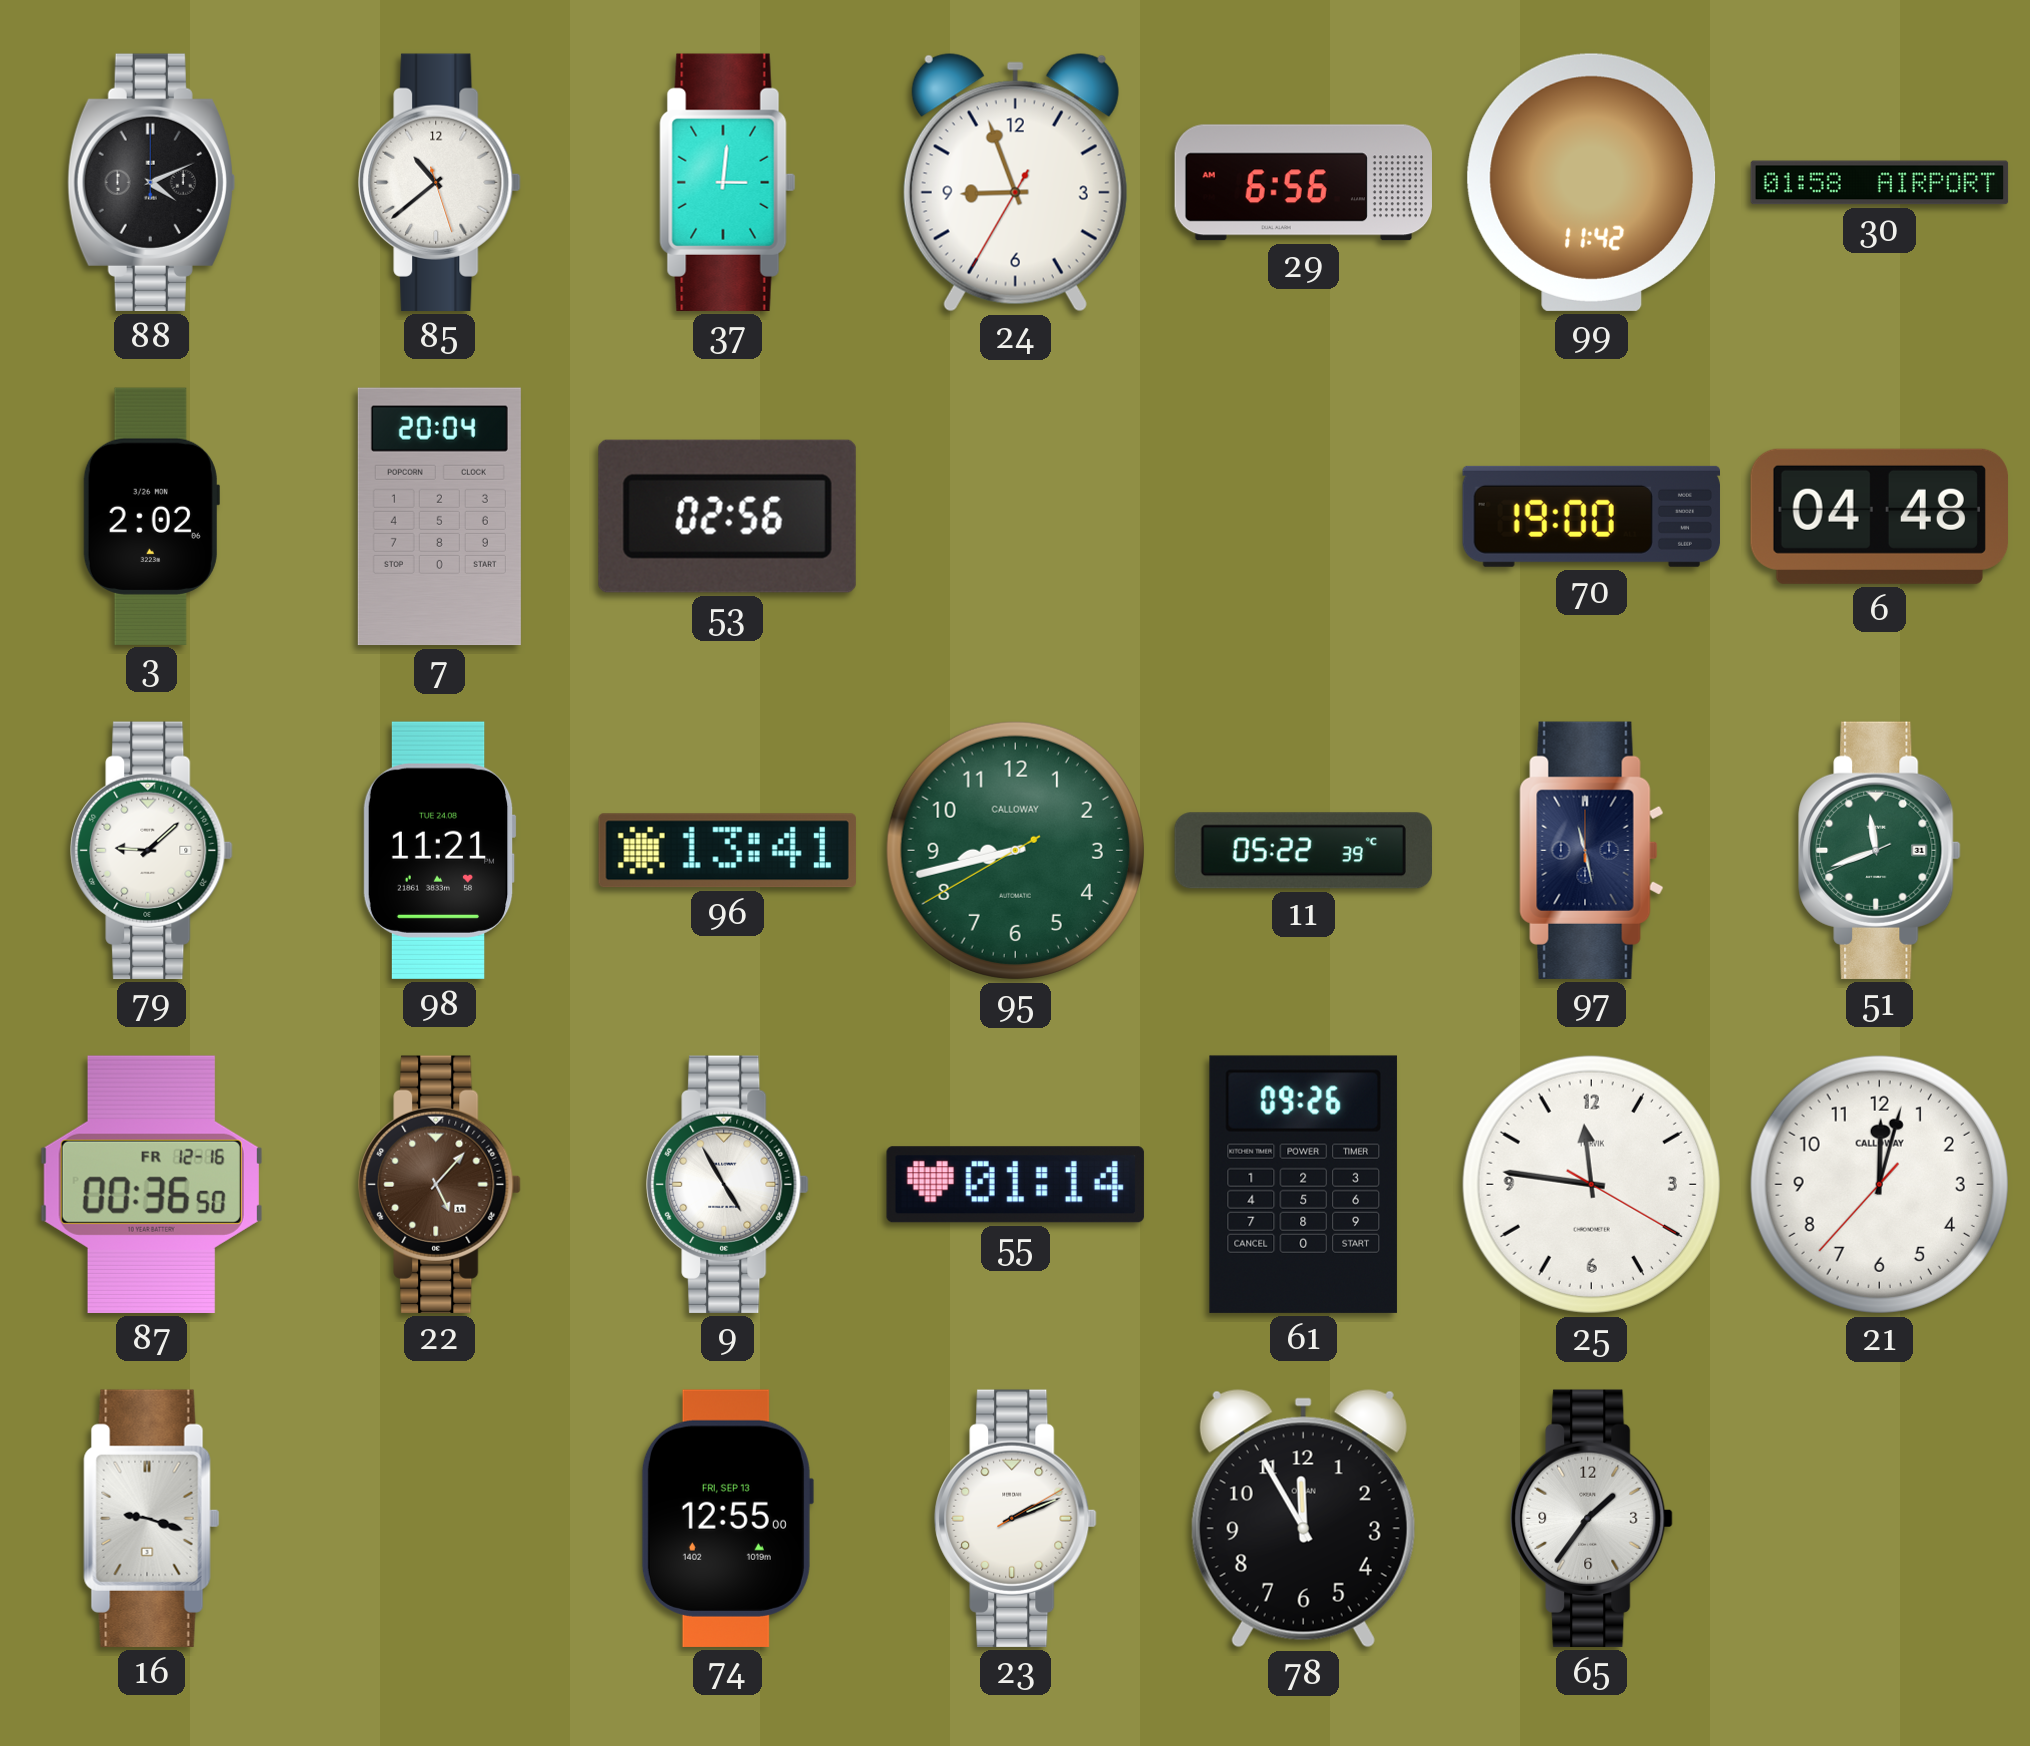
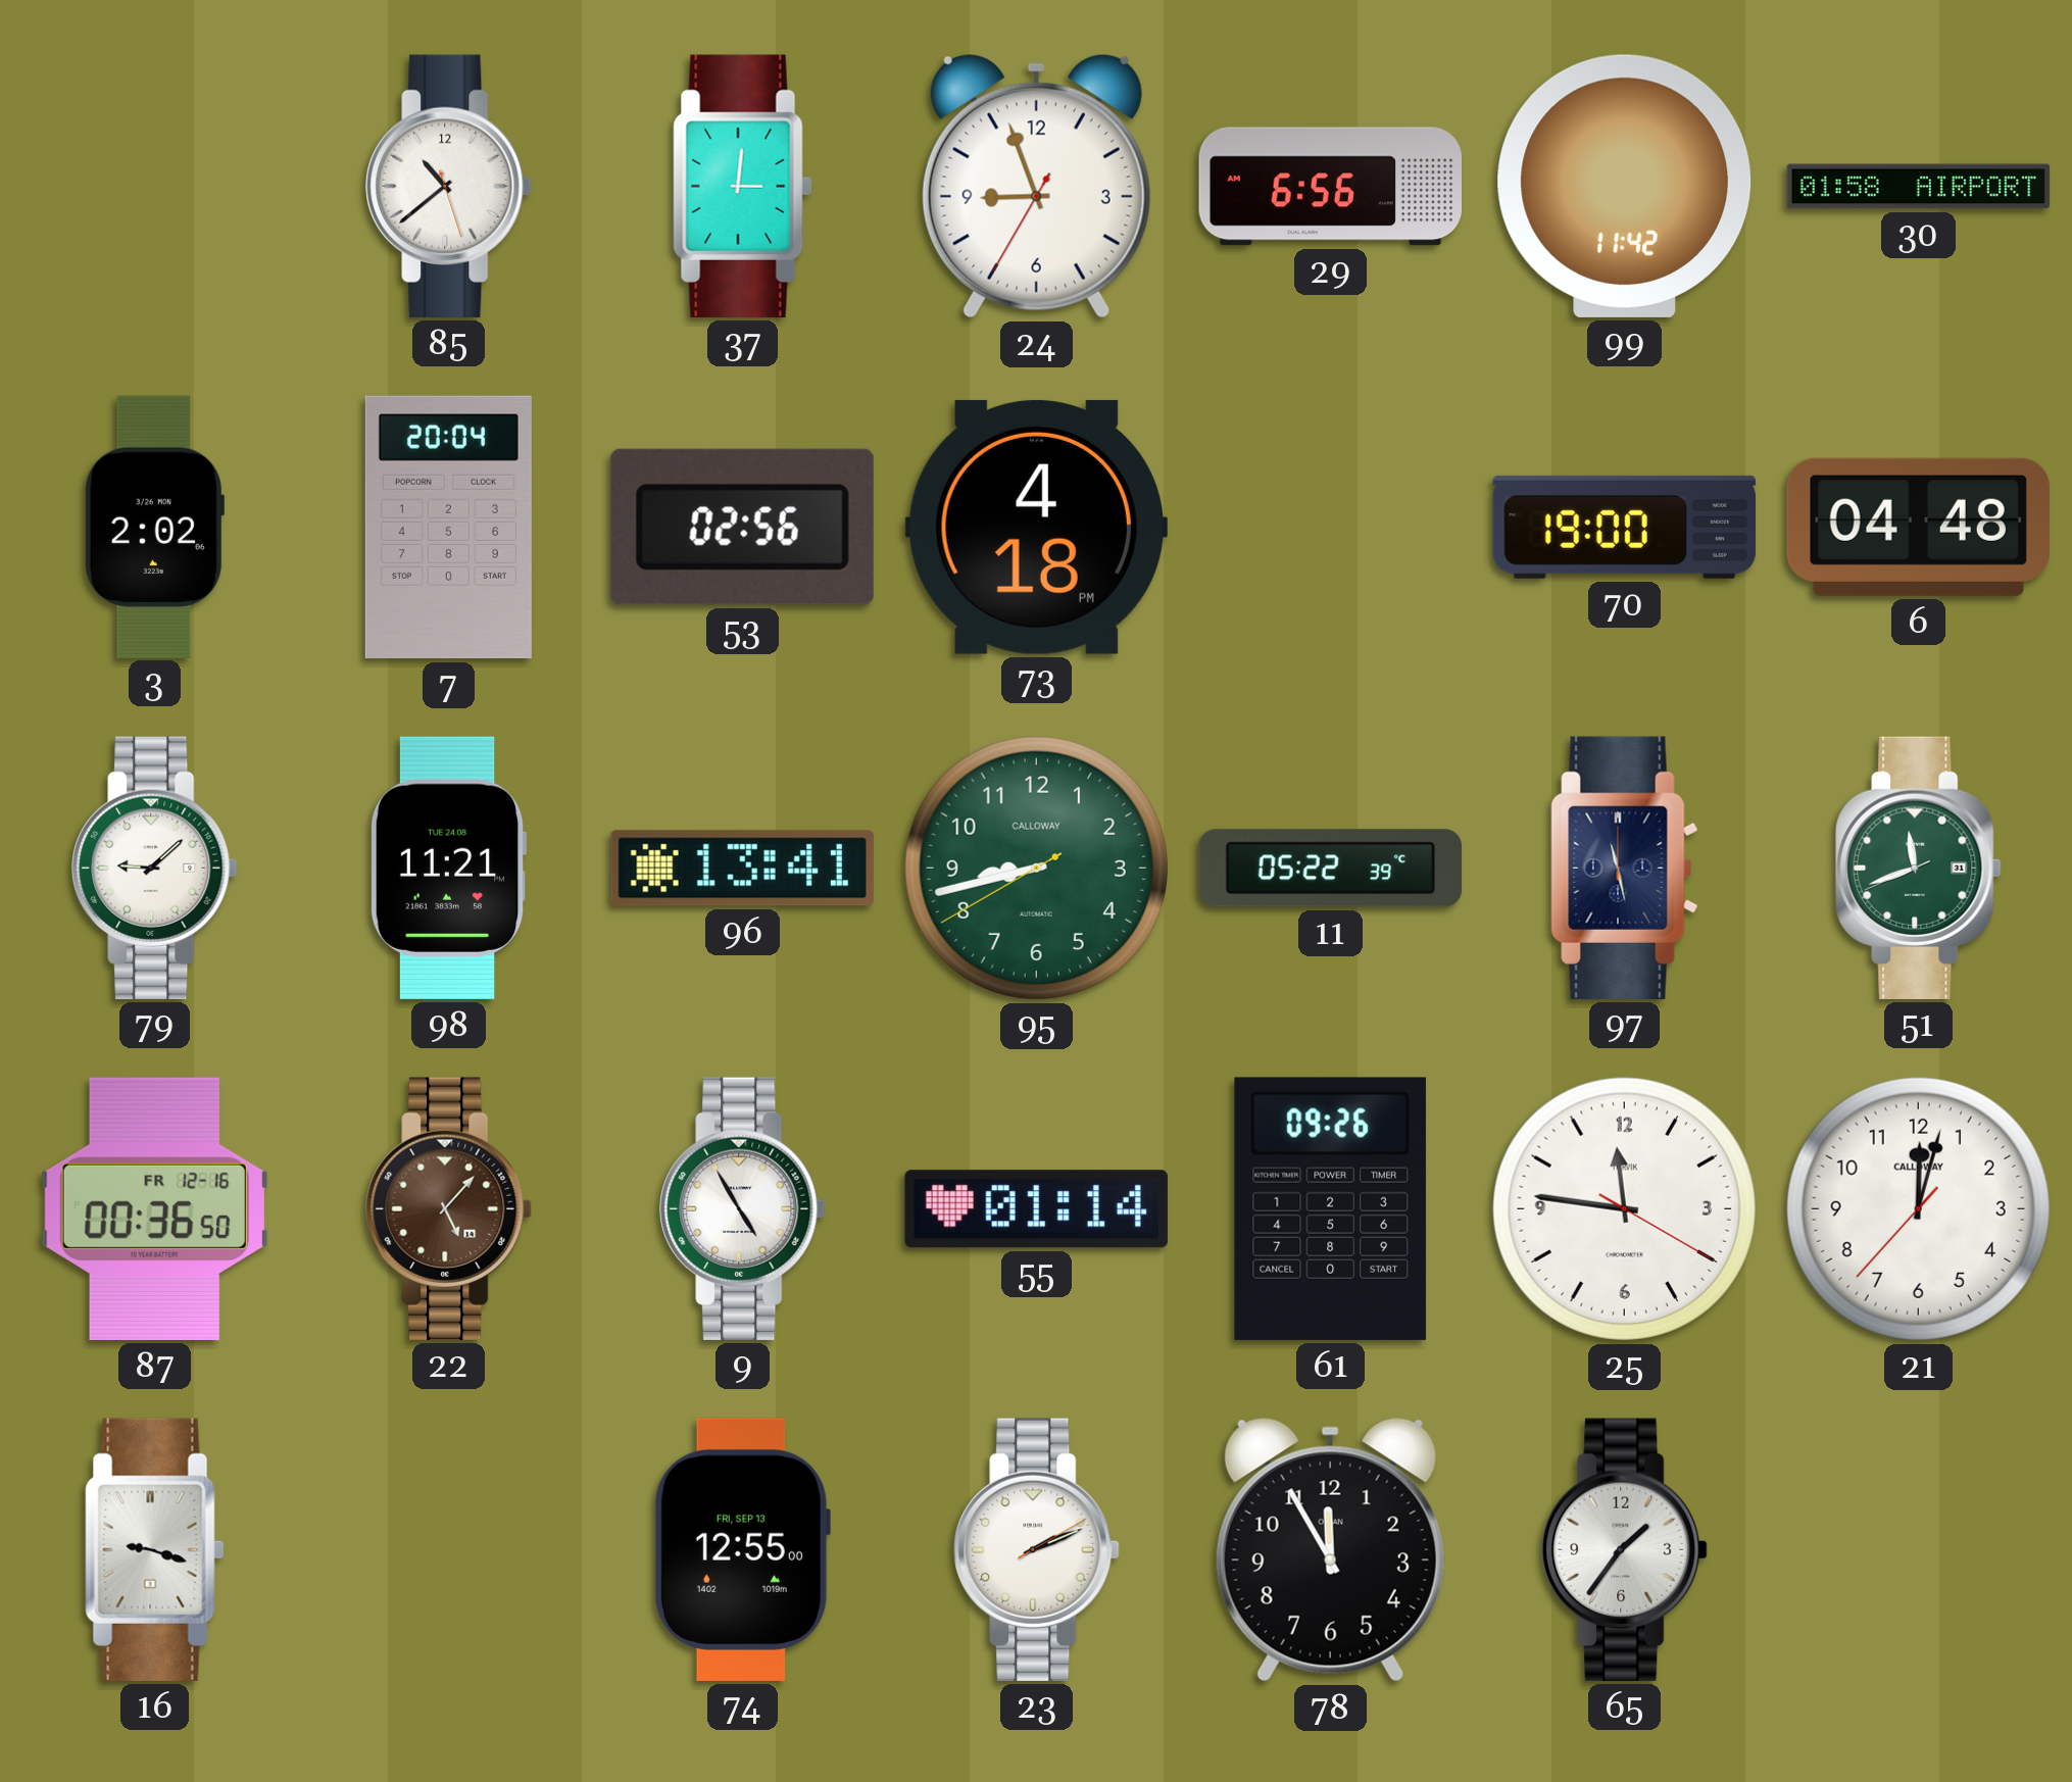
88: 4:11 -> none (151, 182)
73: none -> 4:18 (1036, 527)
